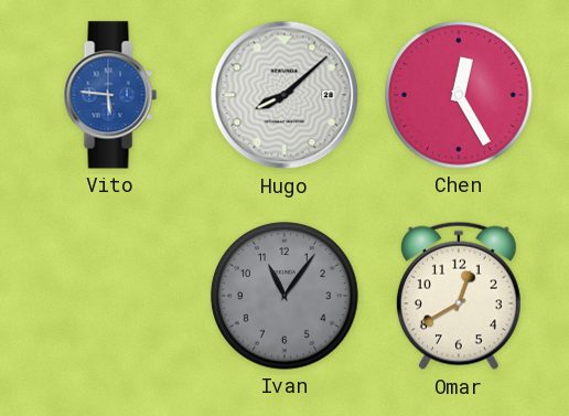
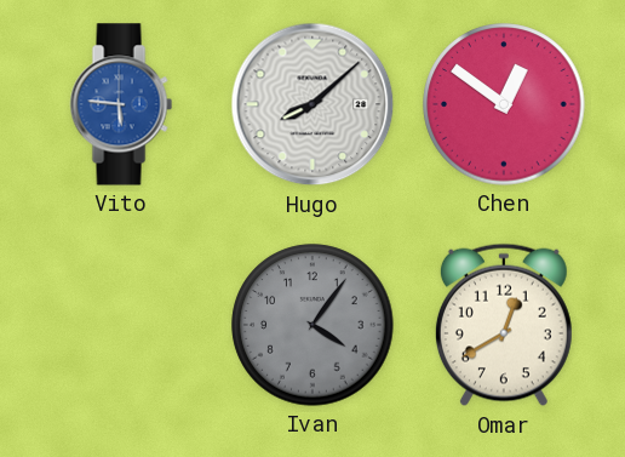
Chen: 12:25 -> 12:51 (504, 104)
Ivan: 11:06 -> 4:06 (312, 325)
